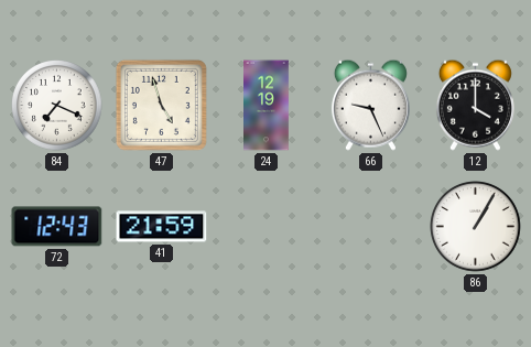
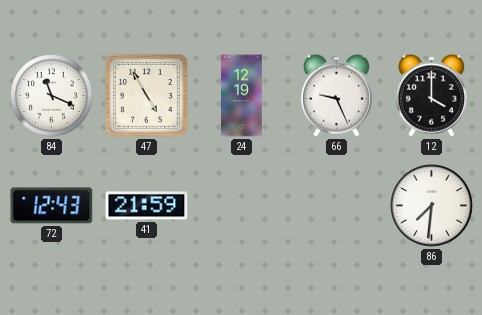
84: 7:19 -> 11:19 (52, 96)
47: 4:57 -> 4:55 (146, 95)
86: 1:05 -> 7:31 (432, 206)
